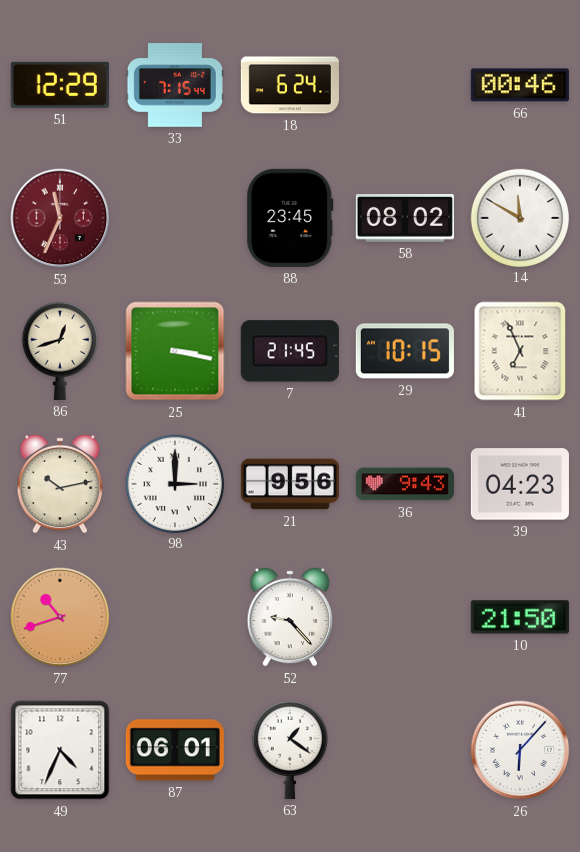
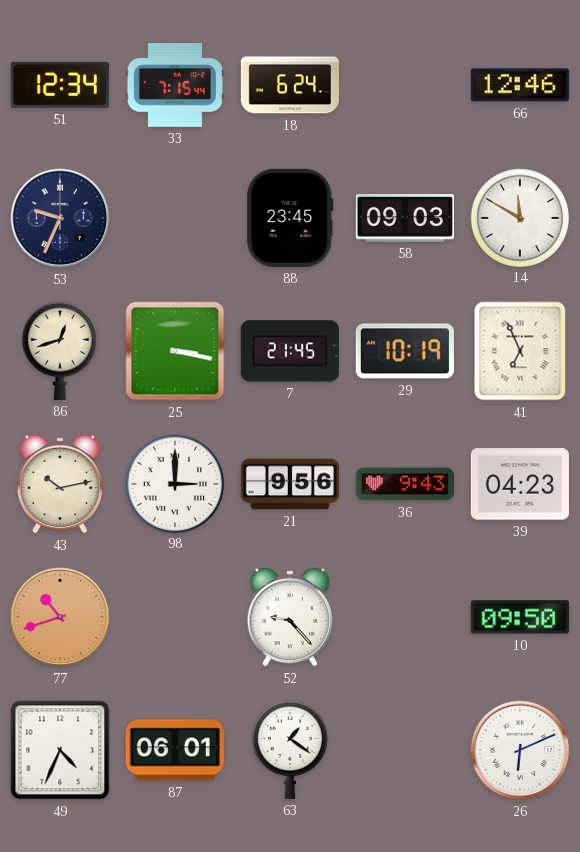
51: 12:29 -> 12:34 (60, 85)
66: 00:46 -> 12:46 (520, 85)
53: 11:34 -> 9:34 (60, 218)
53 dial: burgundy -> navy (60, 218)
58: 08:02 -> 09:03 (405, 219)
29: 10:15 -> 10:19 (405, 351)
10: 21:50 -> 09:50 (520, 617)
26: 6:07 -> 6:11 (520, 750)
